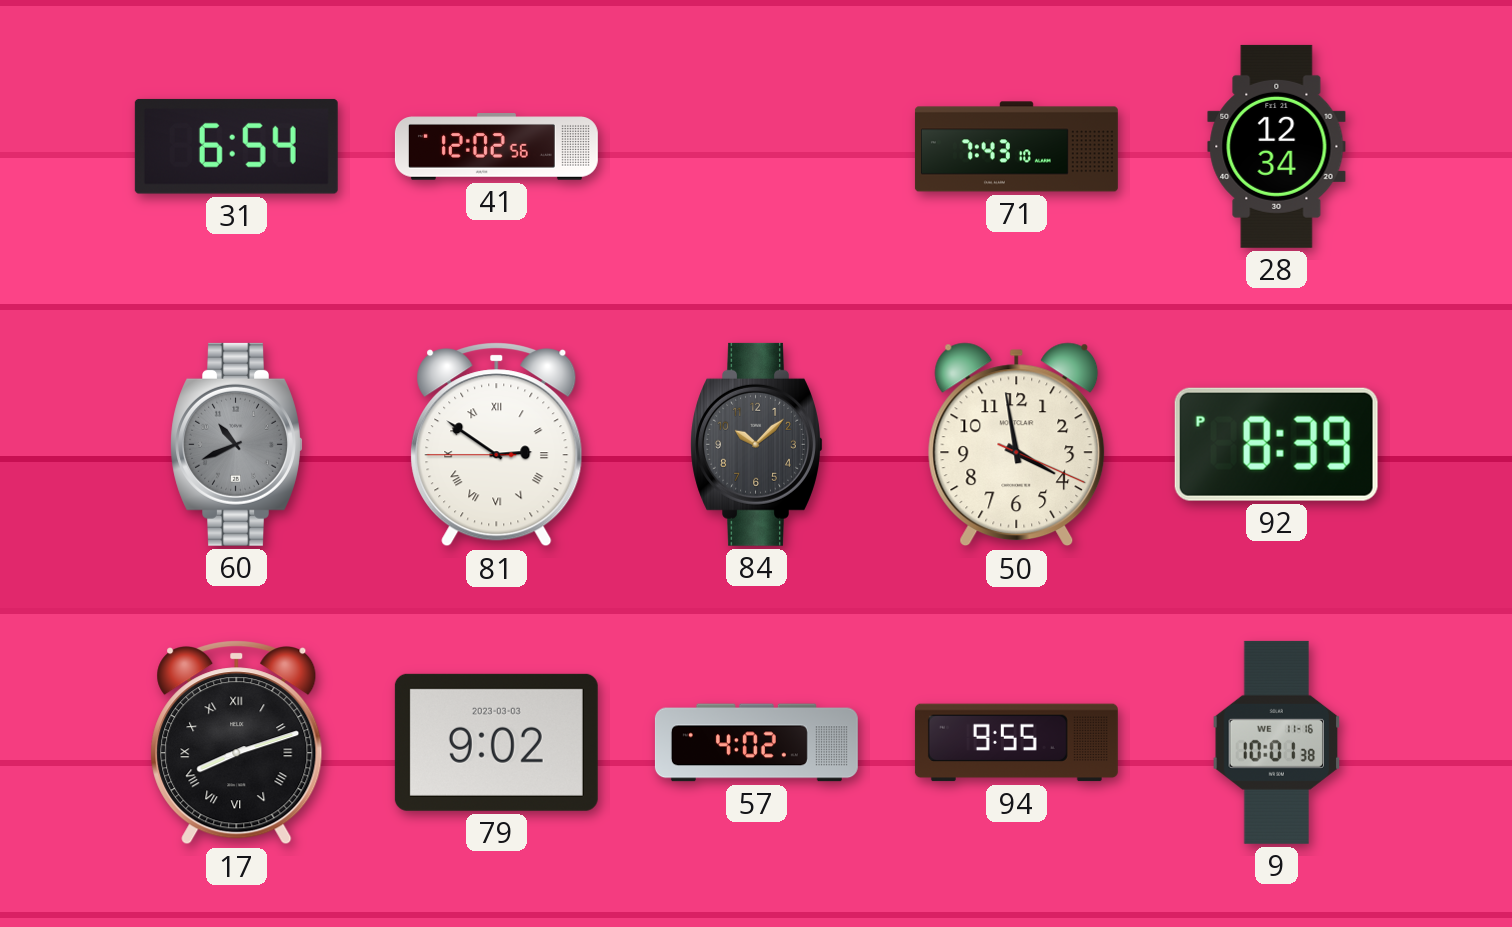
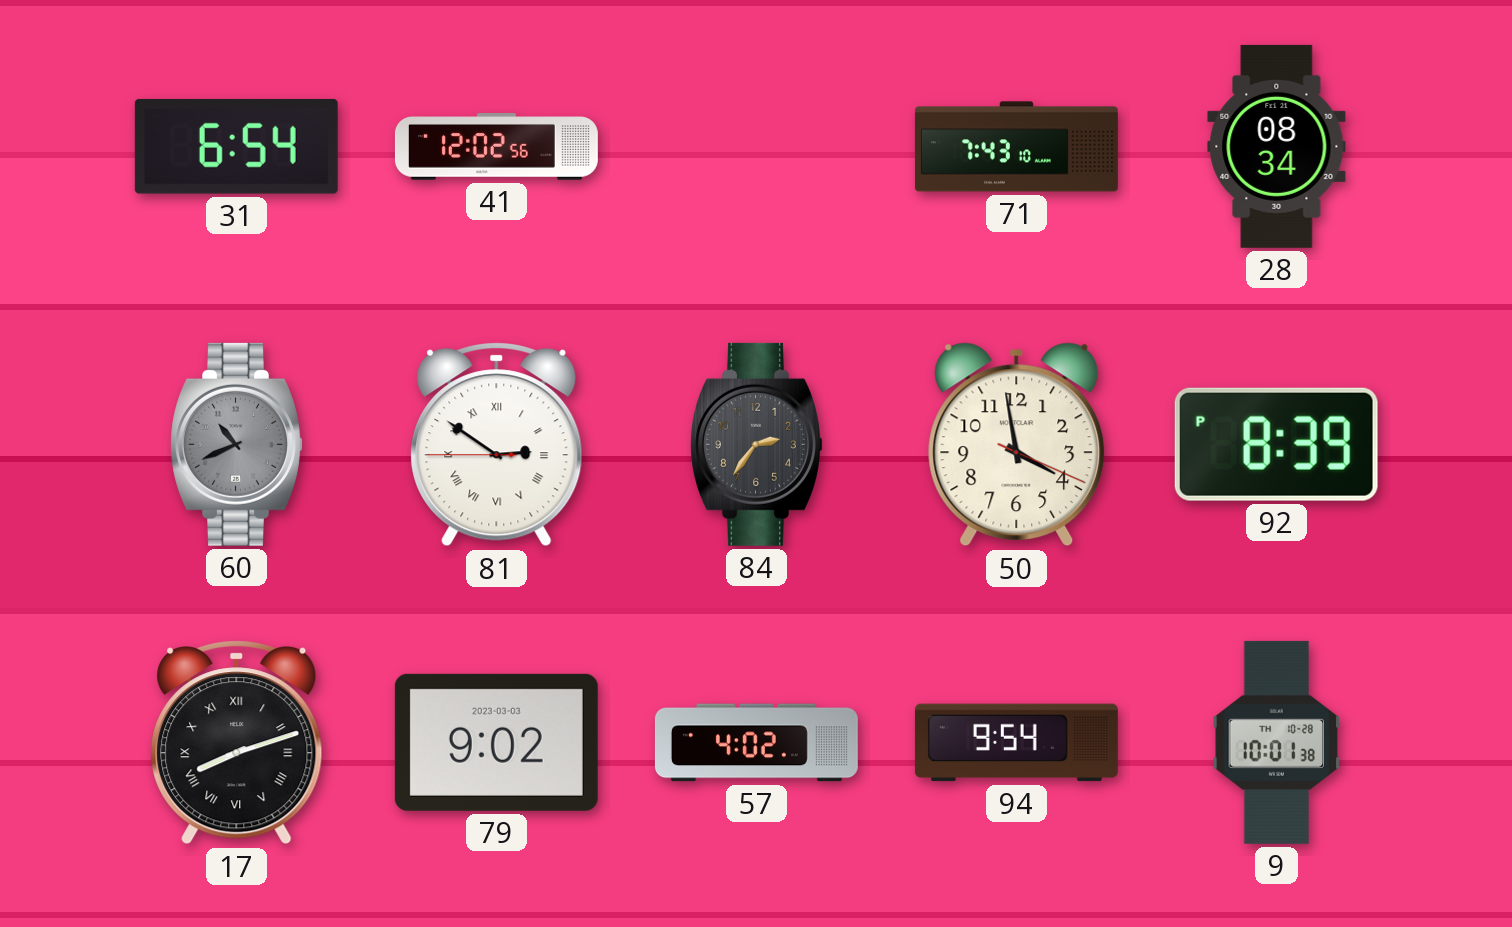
28: 12:34 -> 08:34 (1277, 146)
84: 10:08 -> 2:36 (757, 444)
94: 9:55 -> 9:54 (1016, 743)
9 date: WE 11-16 -> TH 10-28 (1277, 742)
